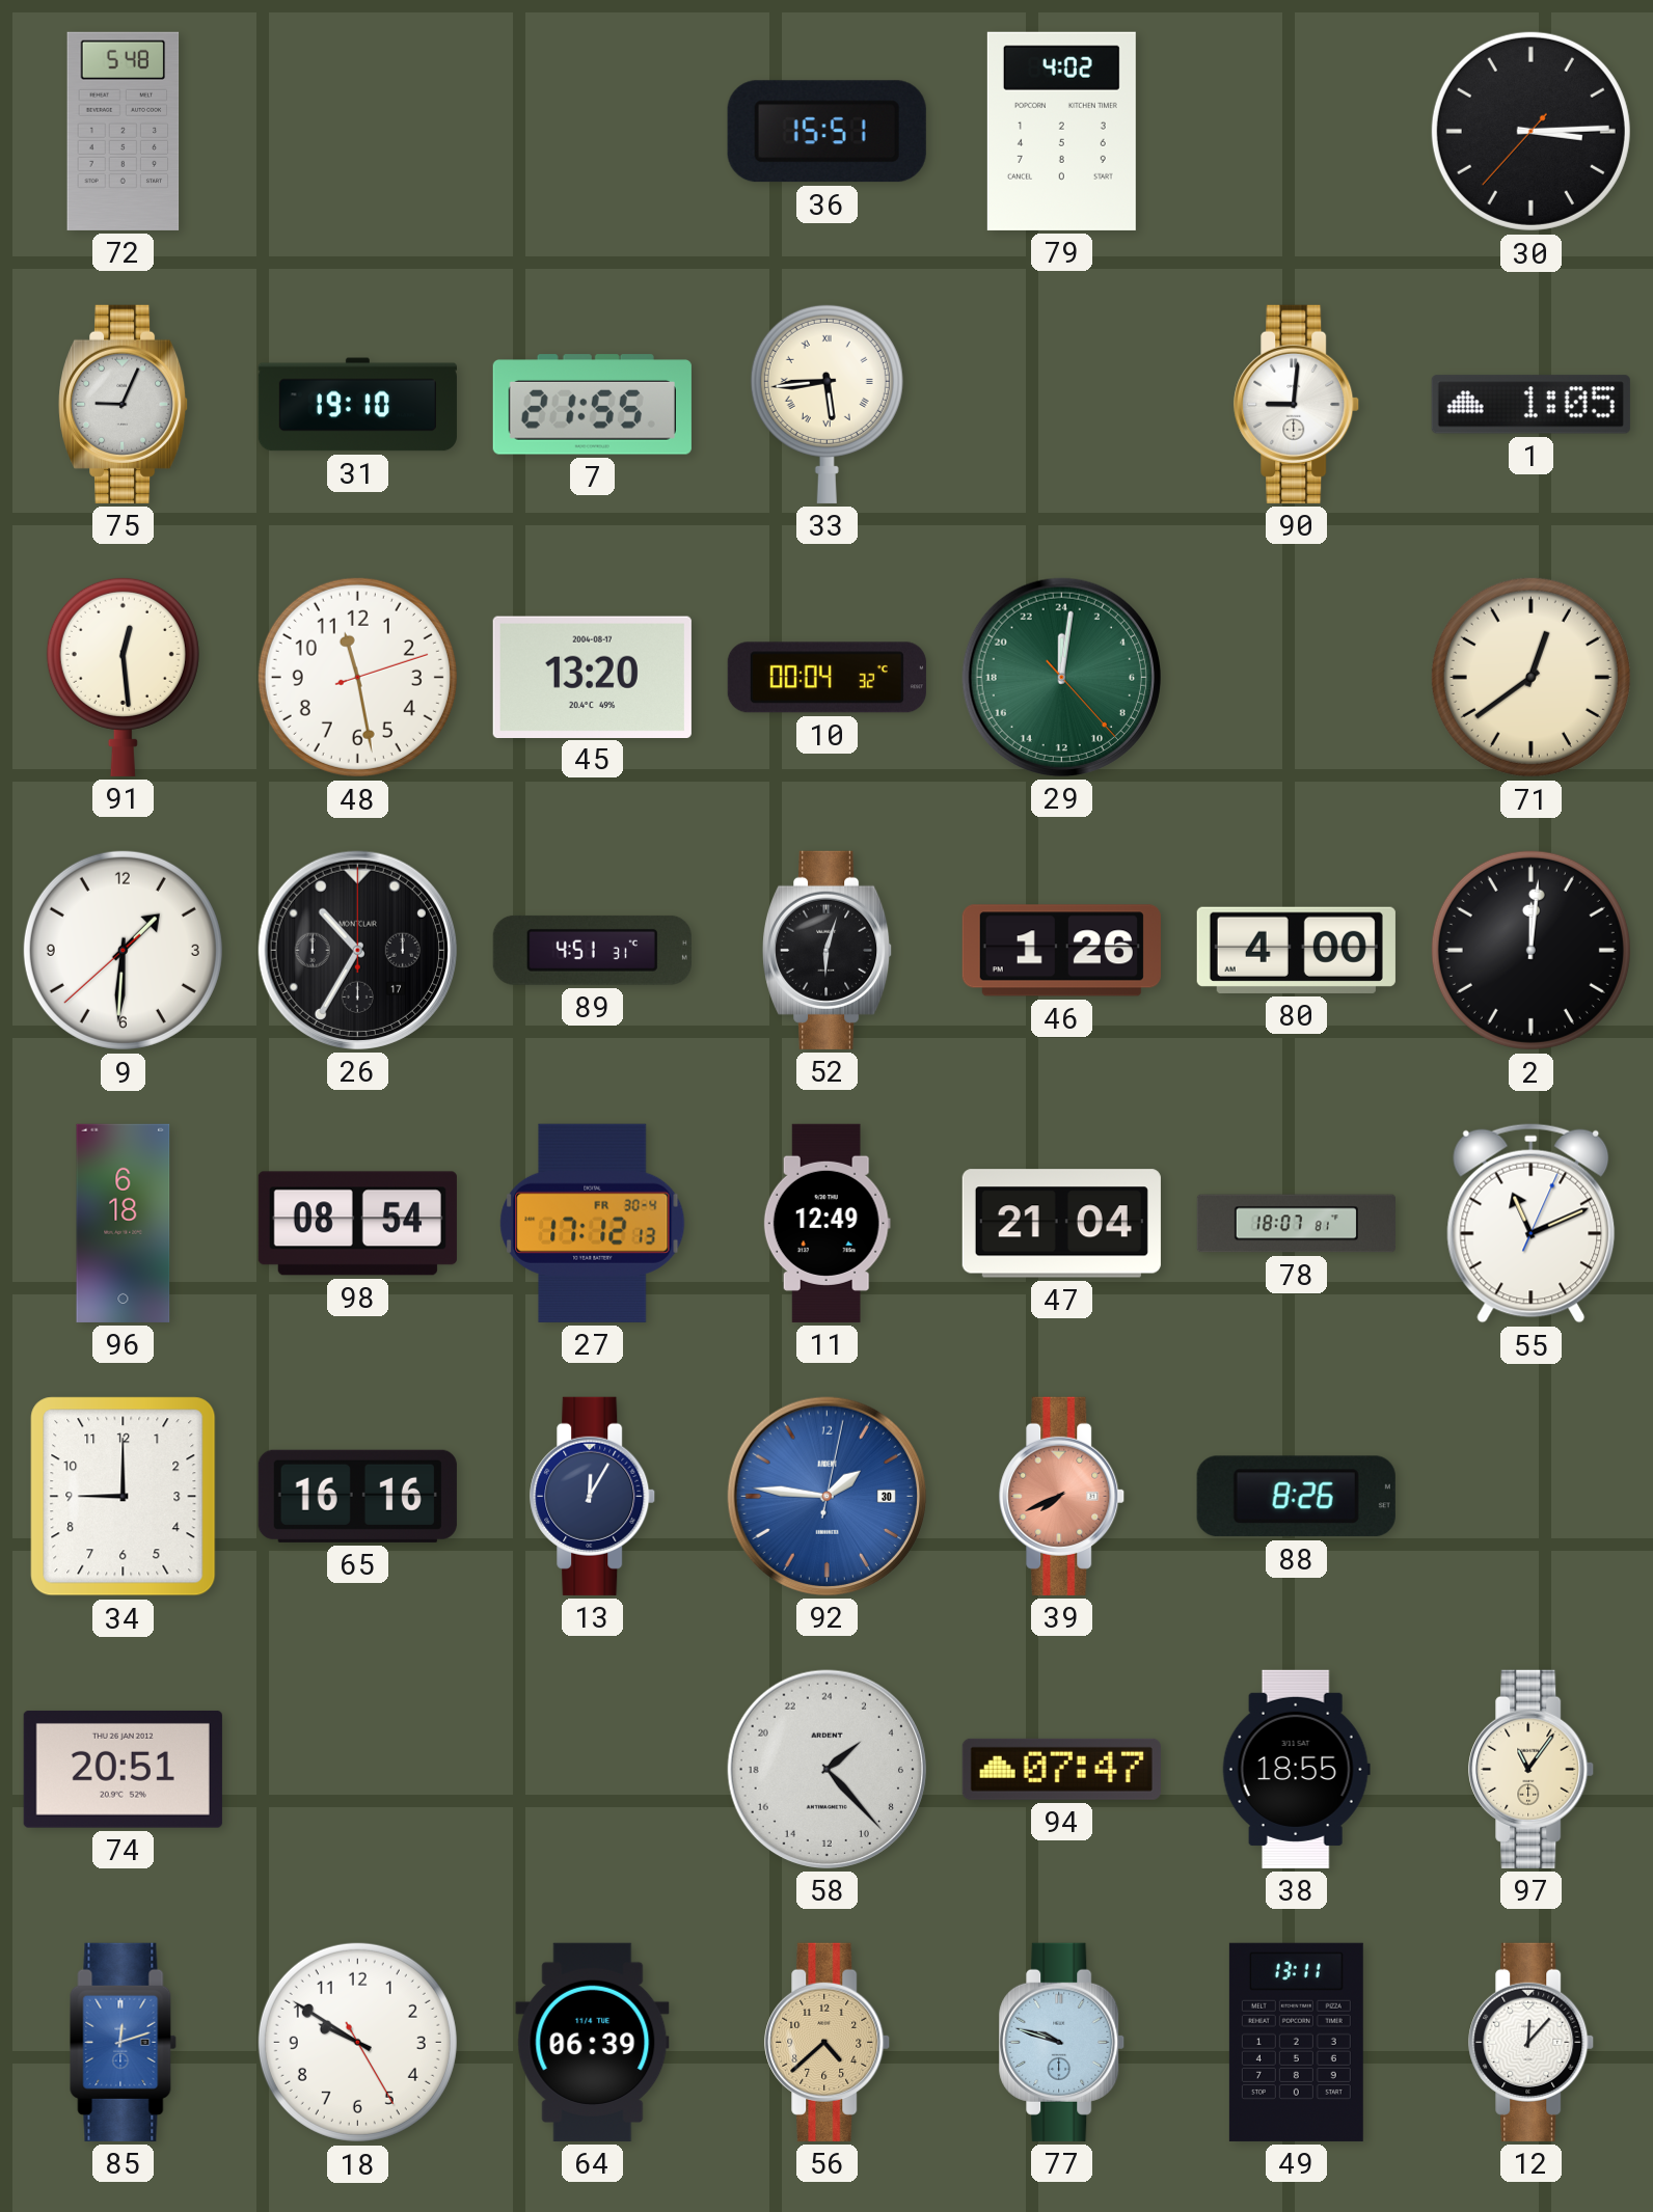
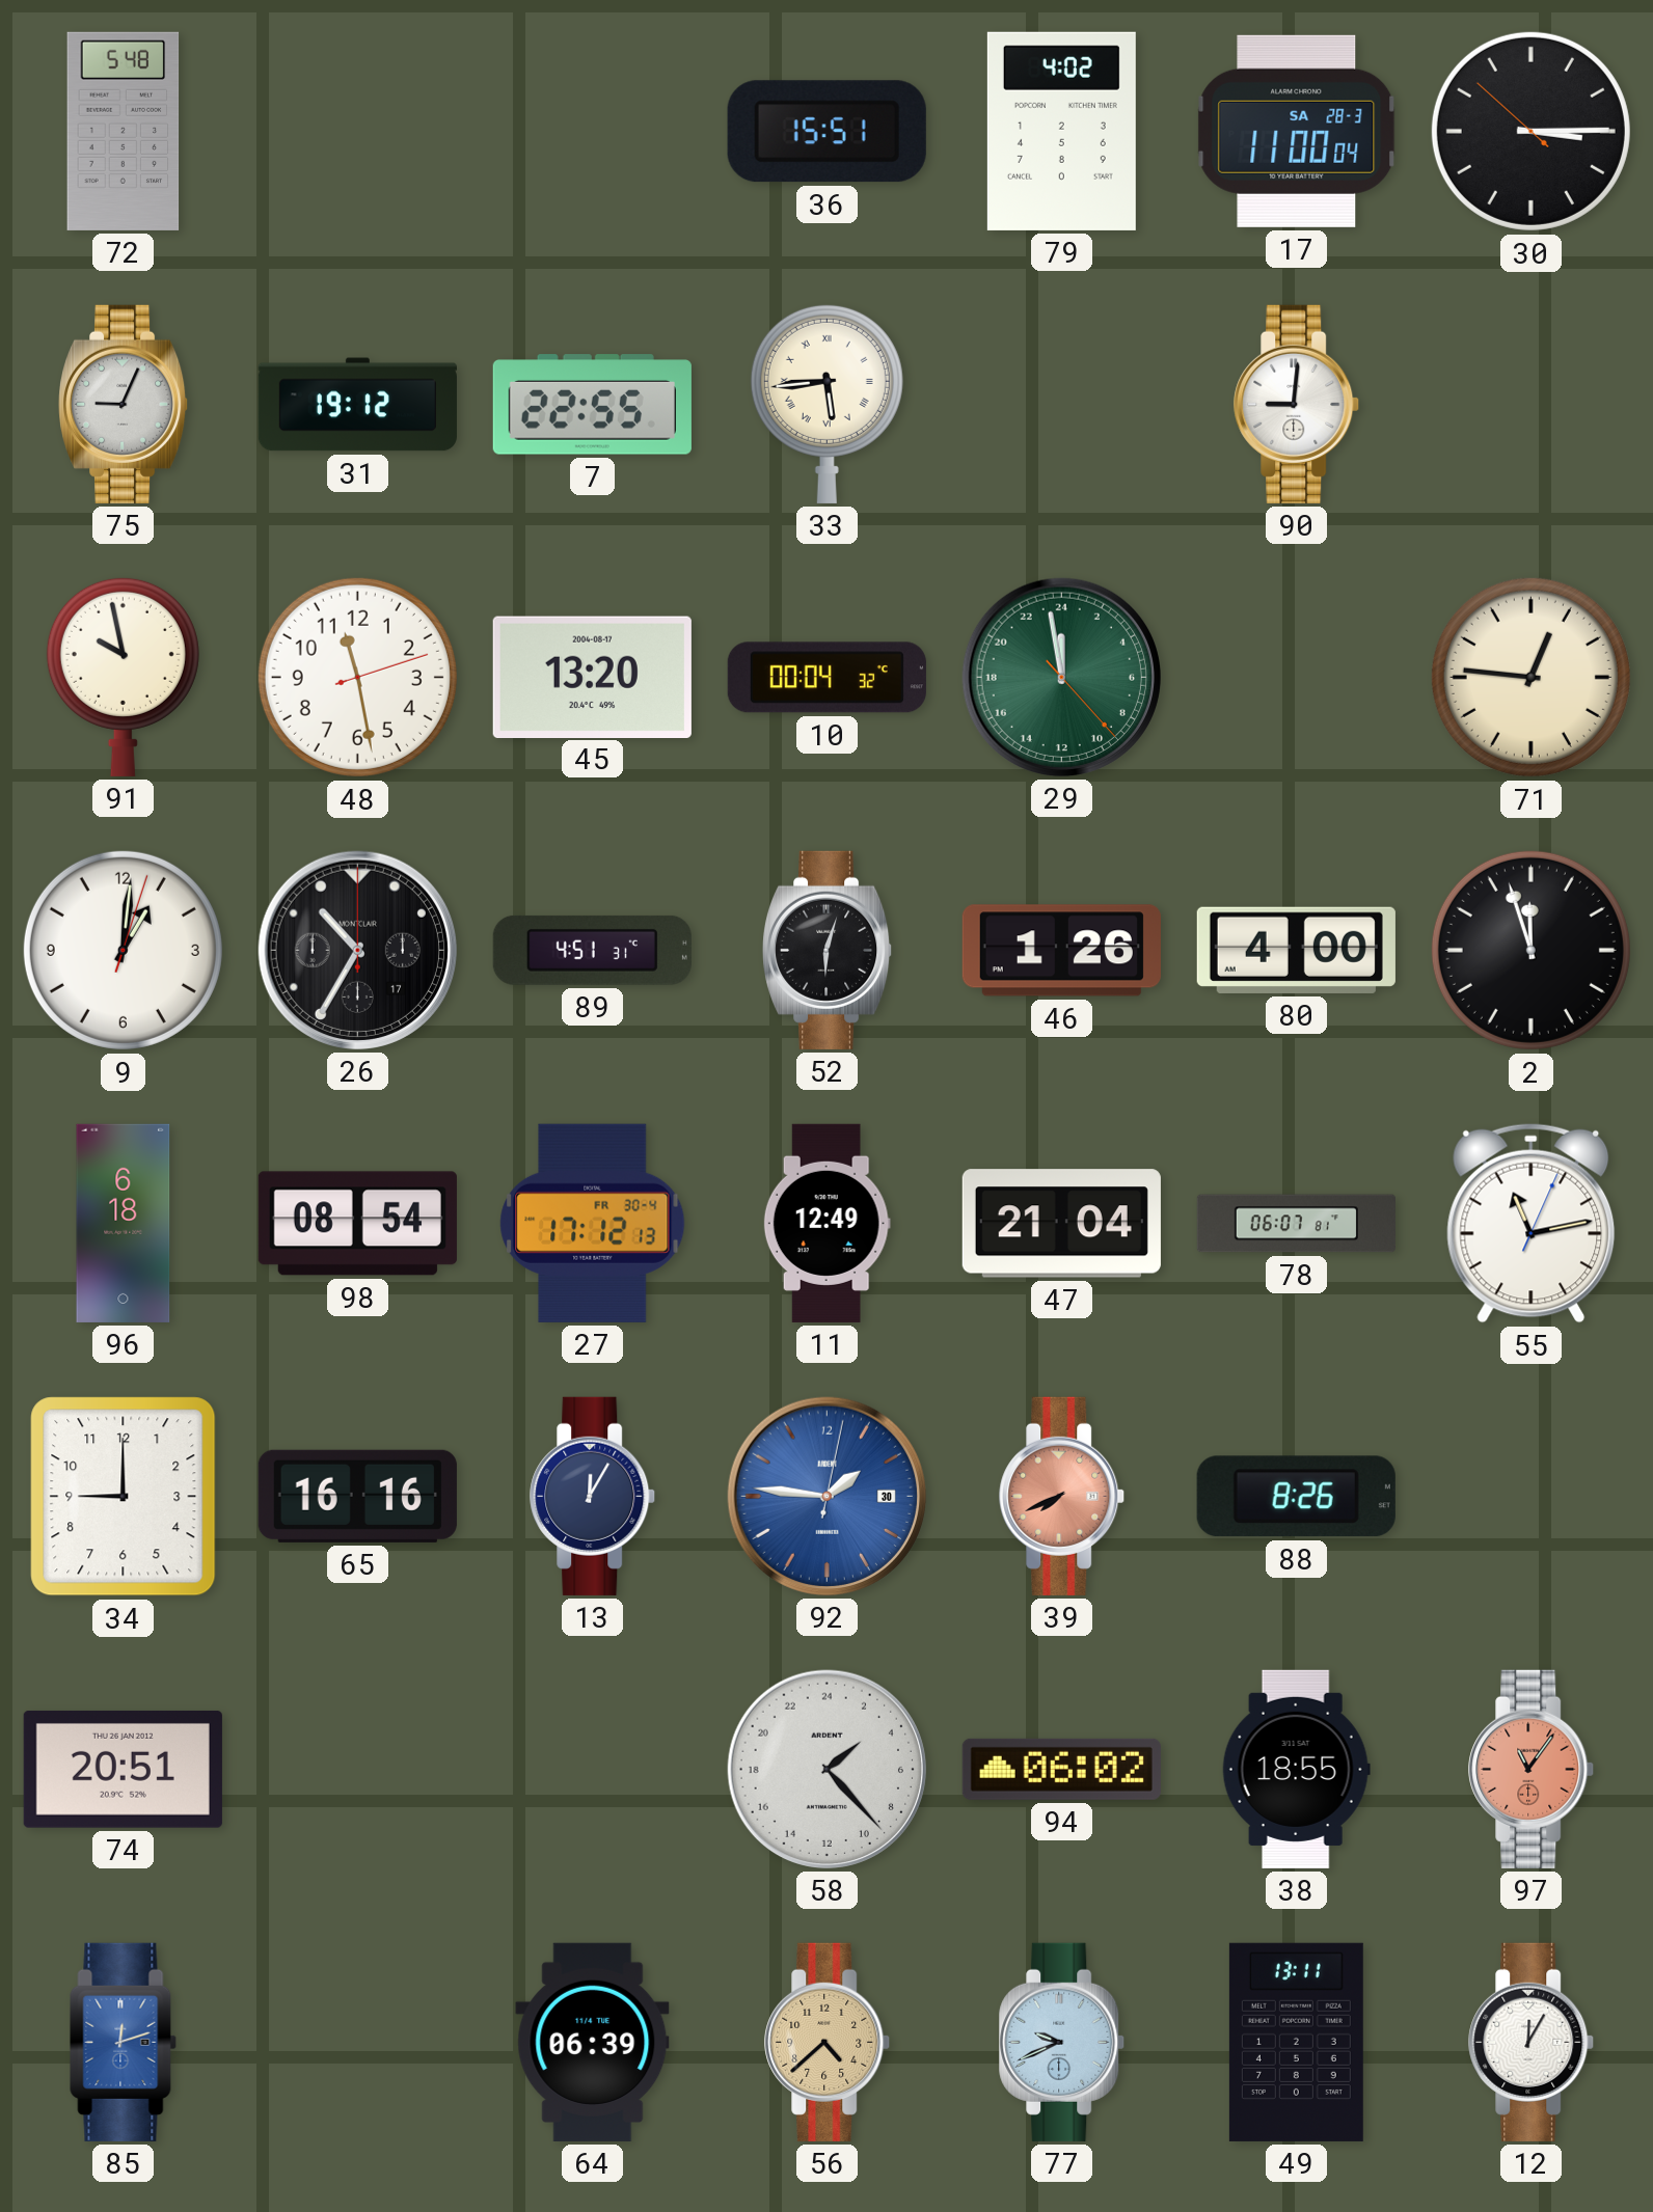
17: none -> 11:00 (1297, 131)
30: 3:14:37 -> 3:14:52 (1530, 131)
31: 19:10 -> 19:12 (357, 405)
7: 21:55 -> 22:55 (592, 405)
1: 1:05 -> none (1530, 405)
91: 12:29 -> 9:58 (123, 677)
29: 0:01 -> 23:58 (1061, 677)
71: 12:39 -> 12:46 (1530, 677)
9: 1:30 -> 1:01 (123, 950)
2: 12:01 -> 11:57 (1530, 950)
78: 18:07 -> 06:07 (1296, 1224)
55: 11:11 -> 11:13 (1532, 1223)
94: 07:47 -> 06:02 (1061, 1769)
97 dial: cream -> salmon (1532, 1769)
18: 9:50 -> none (357, 2042)
77: 9:48 -> 9:41 (1062, 2042)
12: 12:07 -> 12:05 (1532, 2042)
